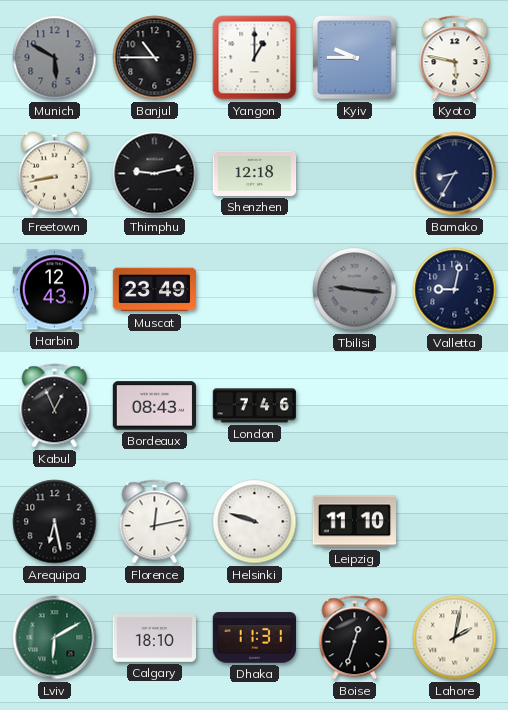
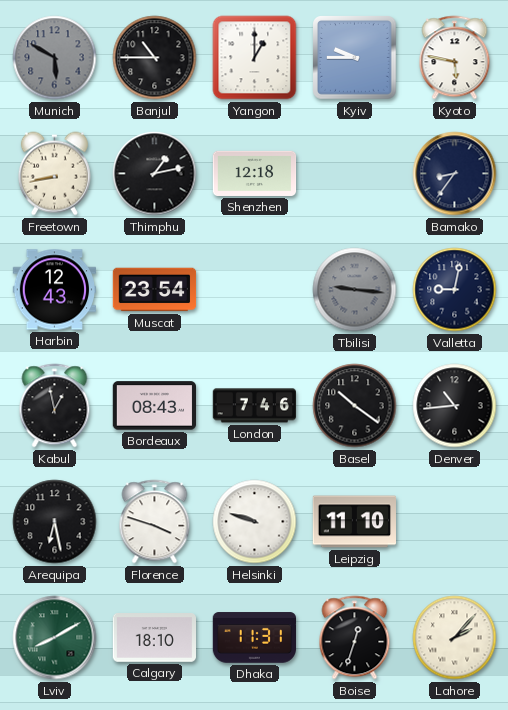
Thimphu: 9:13 -> 1:13 (155, 174)
Bamako: 8:35 -> 8:36 (455, 174)
Muscat: 23:49 -> 23:54 (155, 290)
Kabul: 12:56 -> 12:58 (55, 406)
Basel: none -> 10:21 (355, 406)
Denver: none -> 10:44 (455, 406)
Florence: 12:13 -> 3:48 (155, 522)
Lviv: 6:10 -> 8:10 (55, 638)
Lahore: 2:02 -> 2:07 (455, 638)
